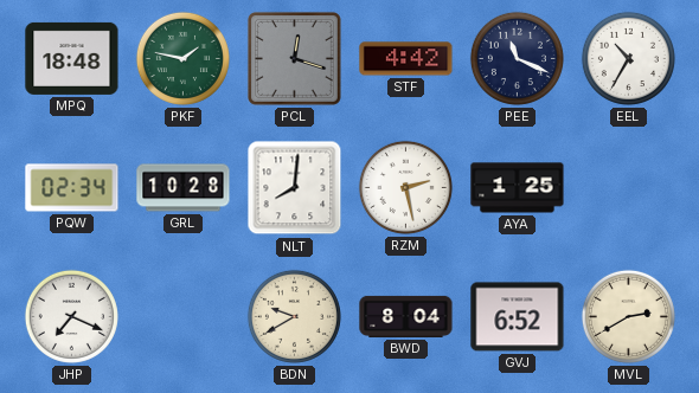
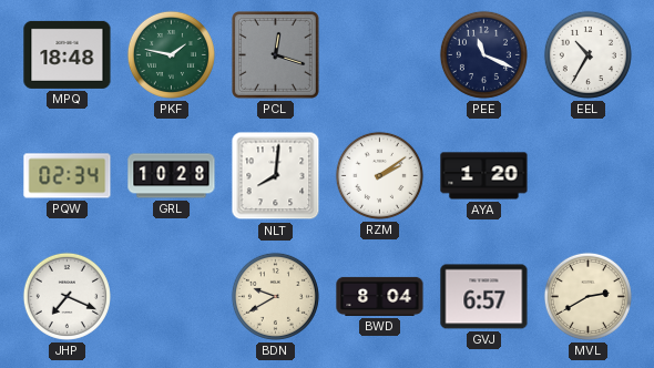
STF: 4:42 -> none (406, 59)
RZM: 2:28 -> 2:09 (379, 175)
AYA: 1:25 -> 1:20 (484, 176)
GVJ: 6:52 -> 6:57 (484, 297)
